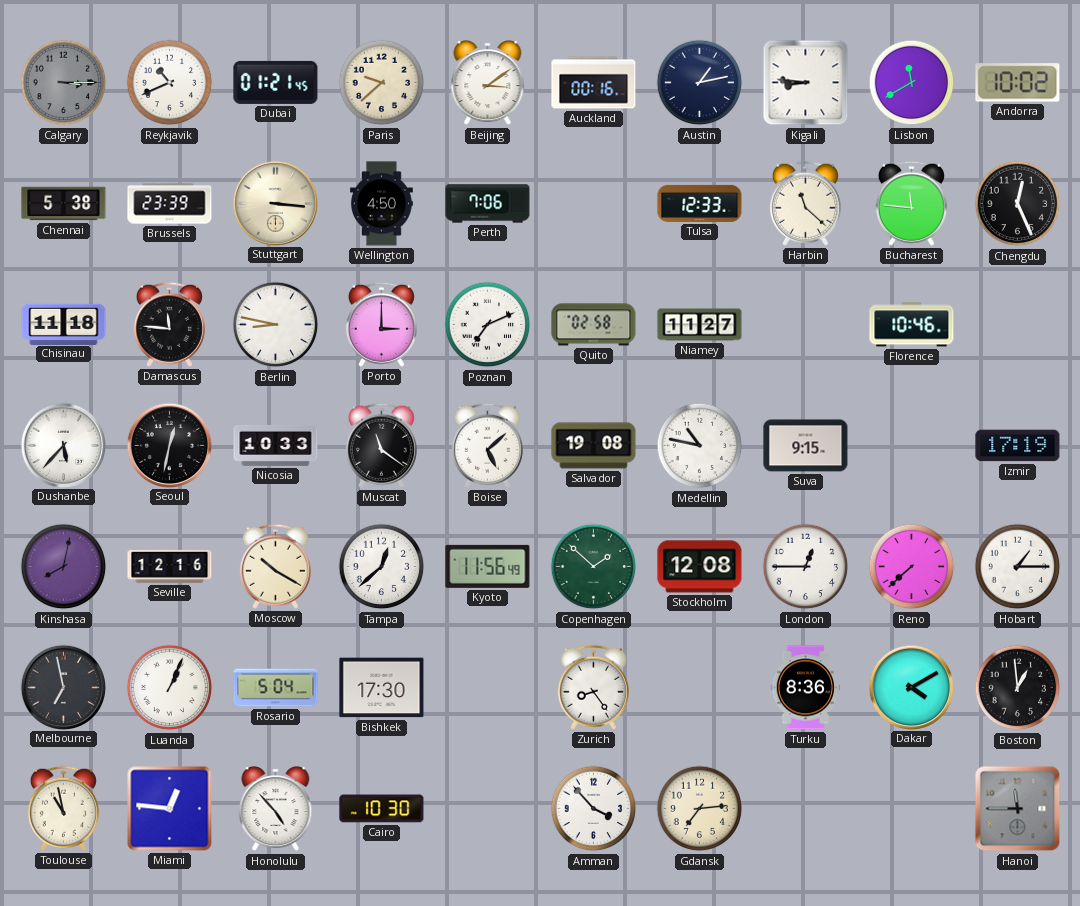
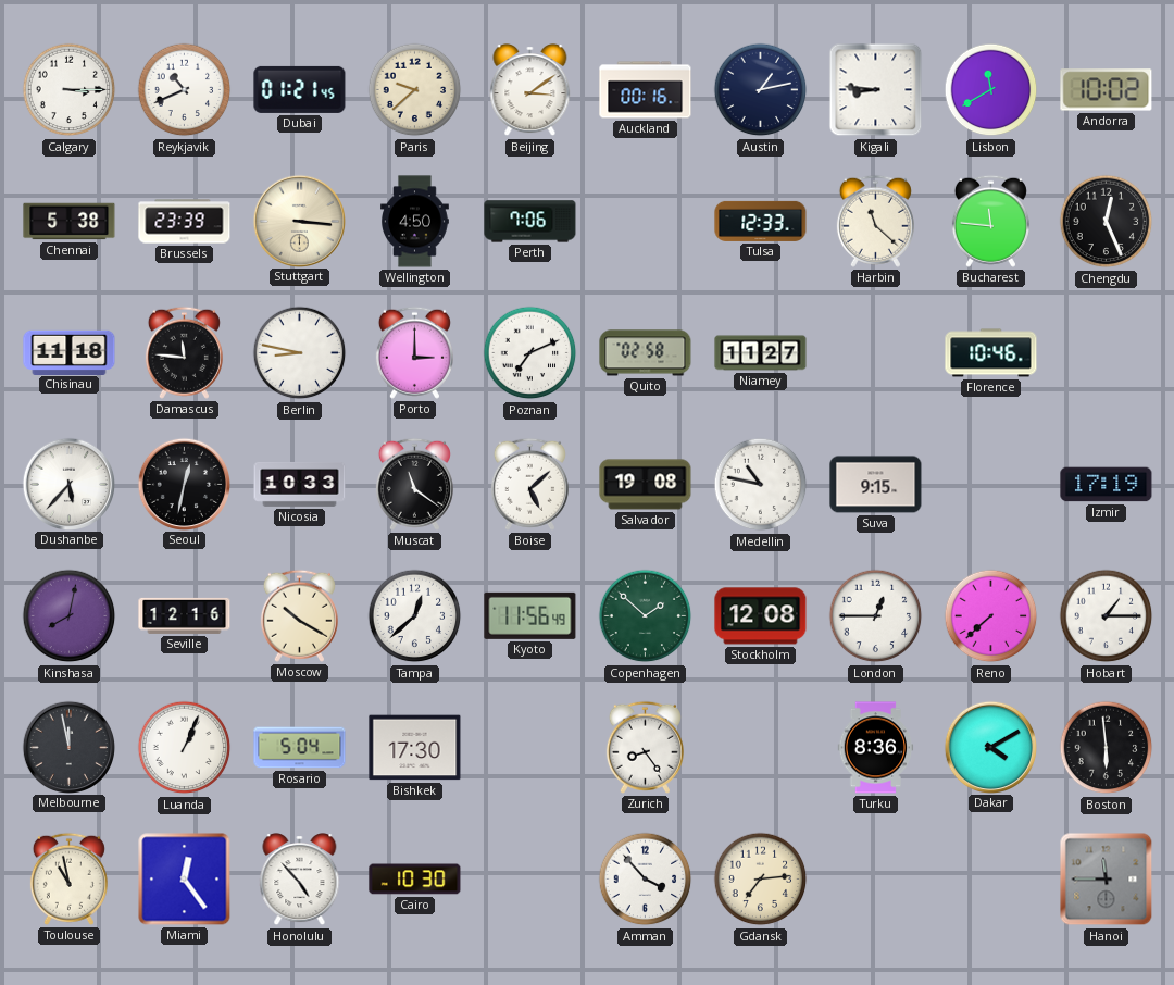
Calgary dial: grey -> white (70, 90)
Melbourne: 6:58 -> 11:58 (68, 747)
Boston: 12:59 -> 5:59 (1107, 748)
Miami: 12:46 -> 12:24 (185, 880)
